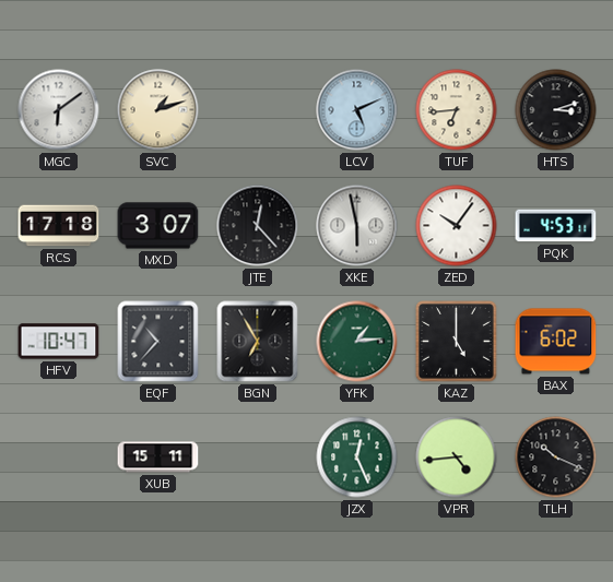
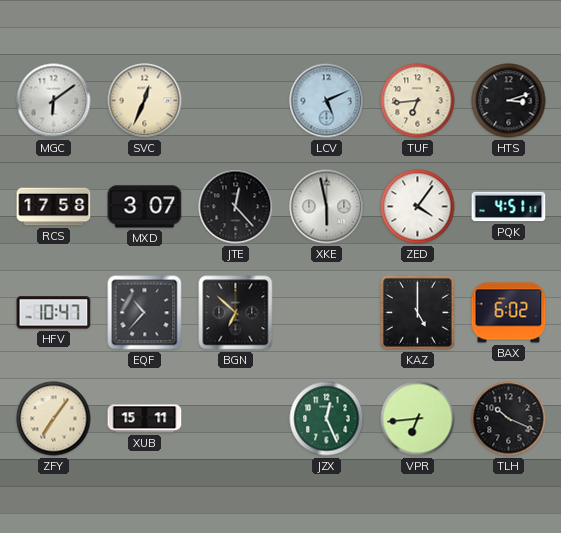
SVC: 1:12 -> 12:34 (145, 101)
RCS: 17:18 -> 17:58 (54, 207)
ZED: 10:06 -> 4:06 (418, 207)
PQK: 4:53 -> 4:51 (509, 207)
BGN: 6:55 -> 6:52 (236, 313)
YFK: 1:14 -> none (357, 342)
ZFY: none -> 7:06 (54, 419)
VPR: 4:44 -> 6:44 (418, 419)
